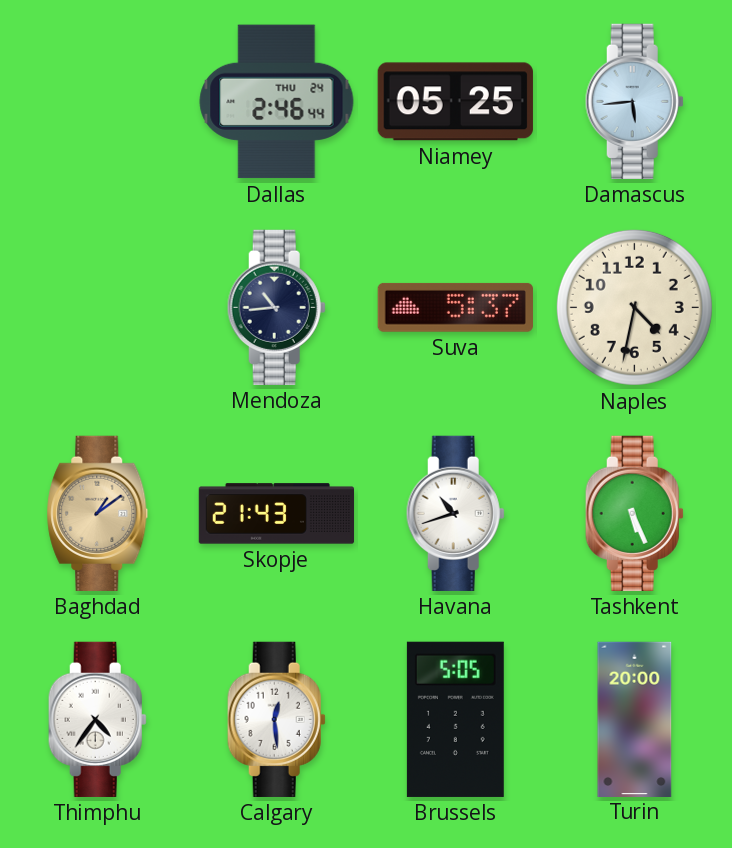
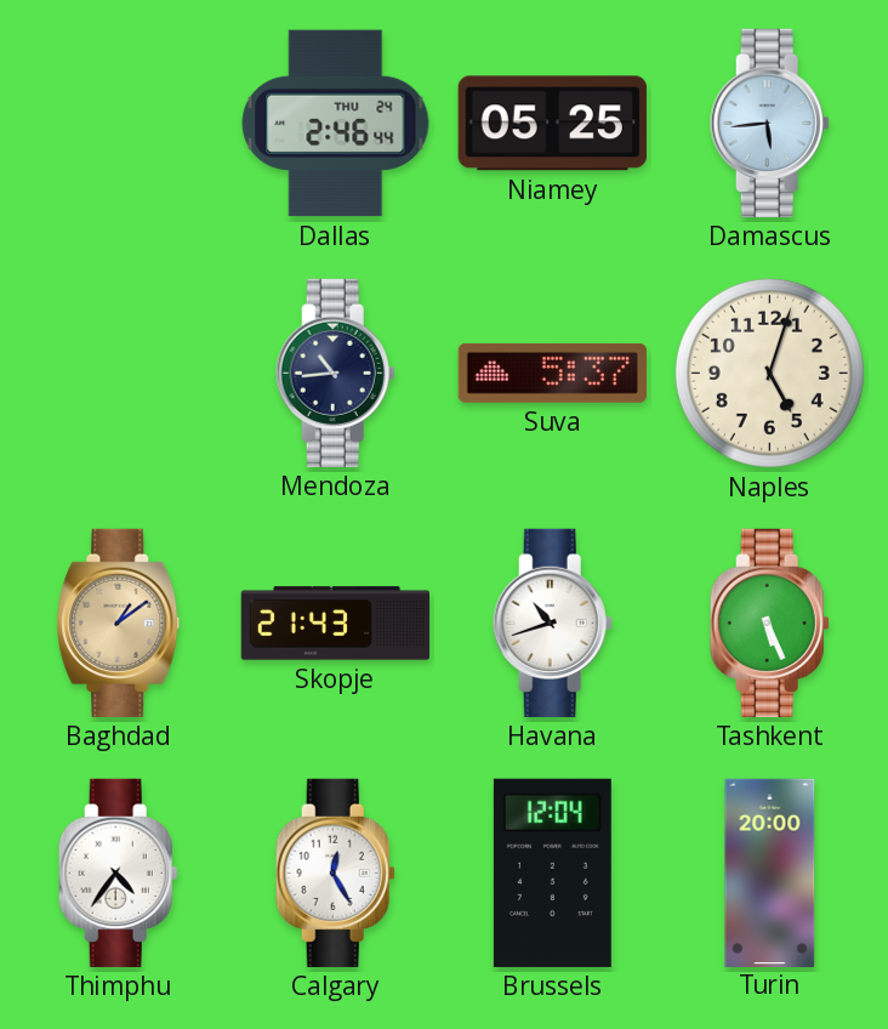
Naples: 4:32 -> 5:03 (769, 373)
Calgary: 12:29 -> 12:25 (335, 872)
Brussels: 5:05 -> 12:04 (552, 872)
